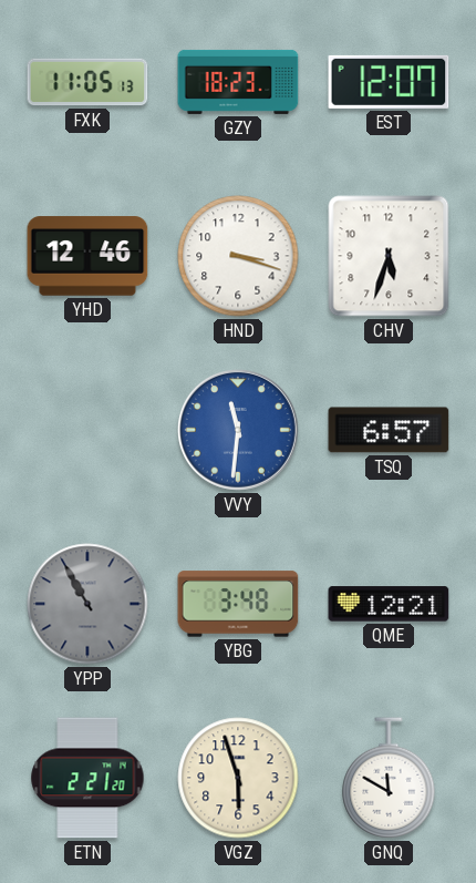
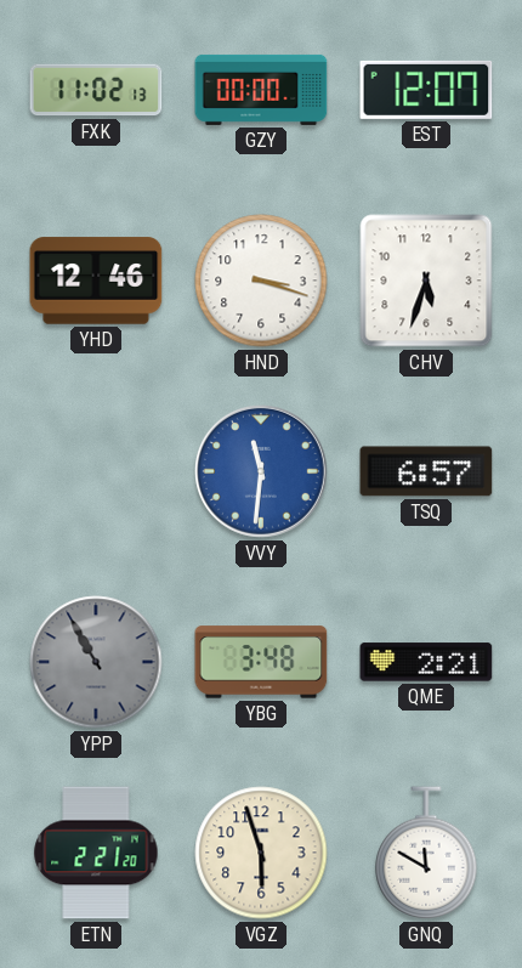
FXK: 11:05 -> 11:02 (96, 90)
GZY: 18:23 -> 00:00 (261, 90)
QME: 12:21 -> 2:21 (426, 662)
